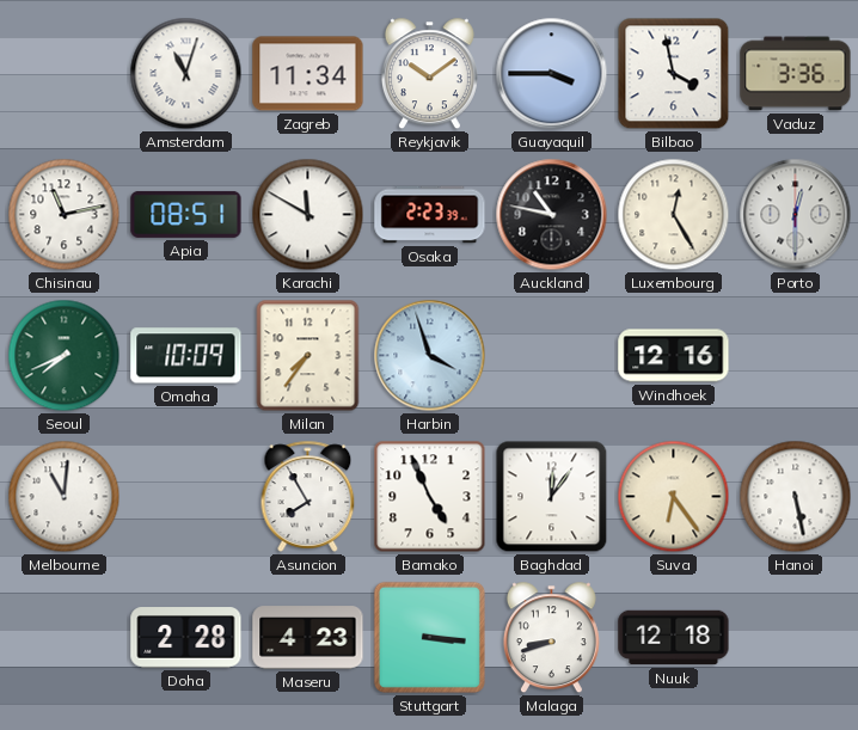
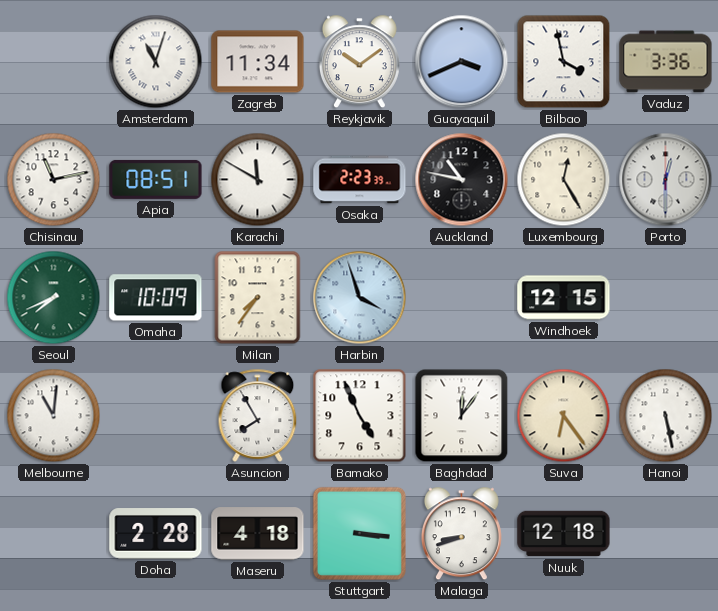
Guayaquil: 3:45 -> 3:41 (462, 62)
Windhoek: 12:16 -> 12:15 (564, 298)
Maseru: 4:23 -> 4:18 (258, 534)
